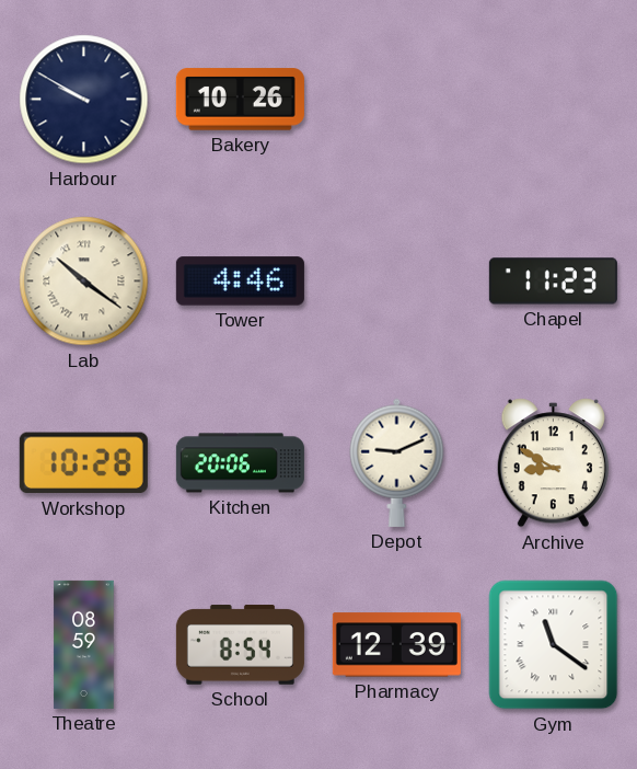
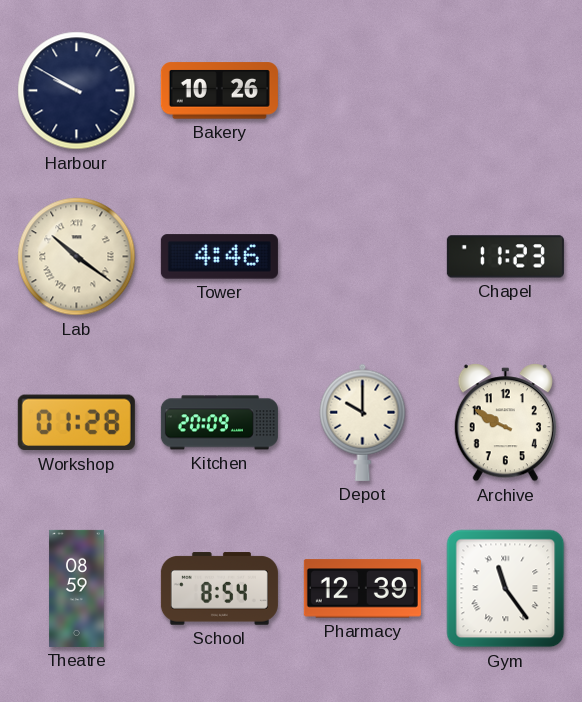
Workshop: 10:28 -> 01:28 (76, 423)
Kitchen: 20:06 -> 20:09 (219, 423)
Depot: 9:11 -> 10:00 (363, 422)
Archive: 8:50 -> 9:50 (505, 423)
Gym: 11:21 -> 11:24 (506, 589)
